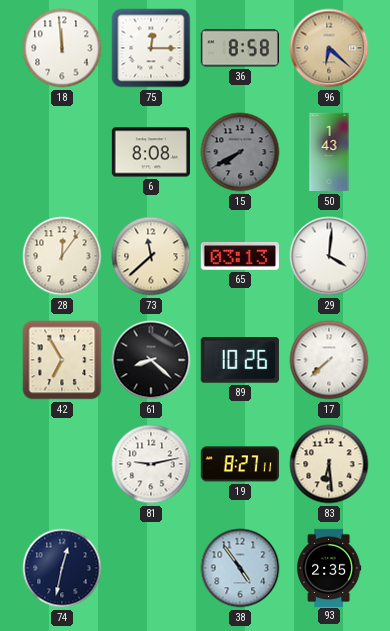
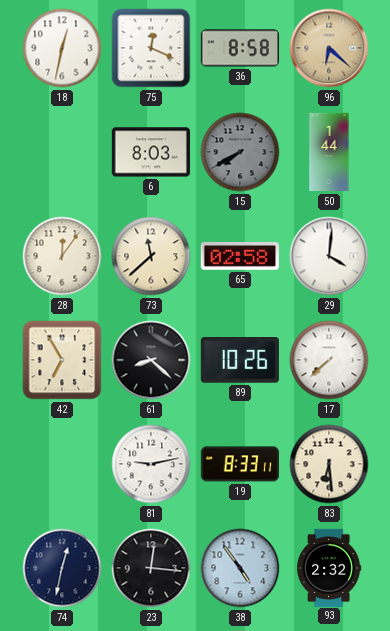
18: 11:59 -> 12:32 (62, 48)
75: 12:15 -> 12:19 (151, 48)
6: 8:08 -> 8:03 (151, 152)
50: 1:43 -> 1:44 (329, 152)
65: 03:13 -> 02:58 (240, 257)
19: 8:27 -> 8:33 (240, 464)
23: none -> 12:16 (151, 568)
93: 2:35 -> 2:32 (330, 567)
